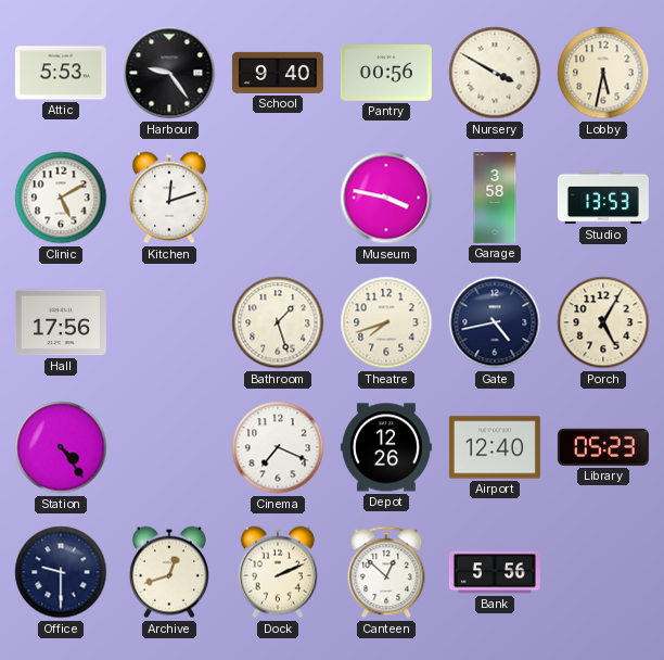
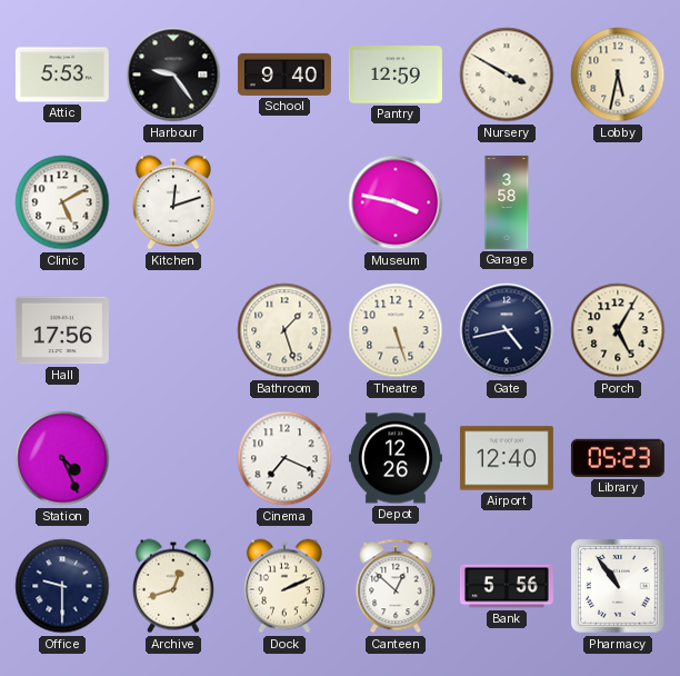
Pantry: 00:56 -> 12:59 (396, 76)
Studio: 13:53 -> none (603, 198)
Theatre: 7:42 -> 5:27 (396, 330)
Station: 4:24 -> 4:26 (62, 458)
Pharmacy: none -> 10:54 (619, 587)
